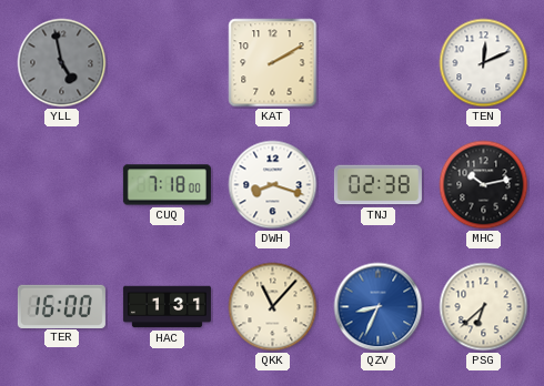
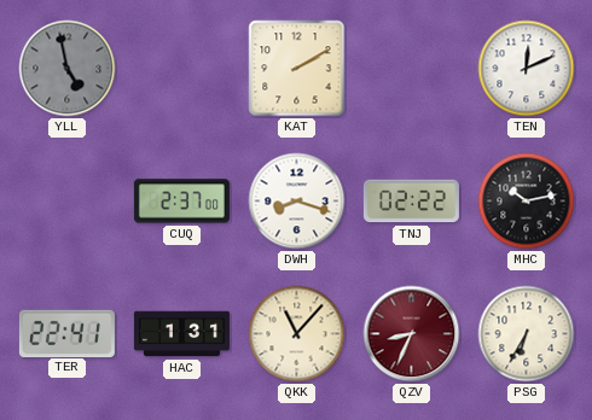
CUQ: 7:18 -> 2:37 (181, 202)
TNJ: 02:38 -> 02:22 (411, 202)
TER: 16:00 -> 22:41 (66, 333)
QZV dial: blue -> burgundy (412, 334)
PSG: 6:38 -> 6:35 (527, 334)
